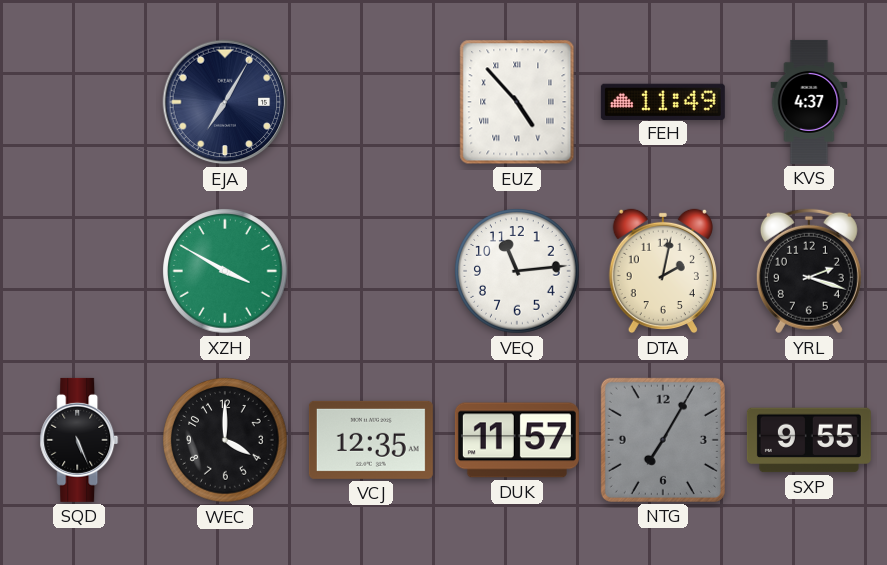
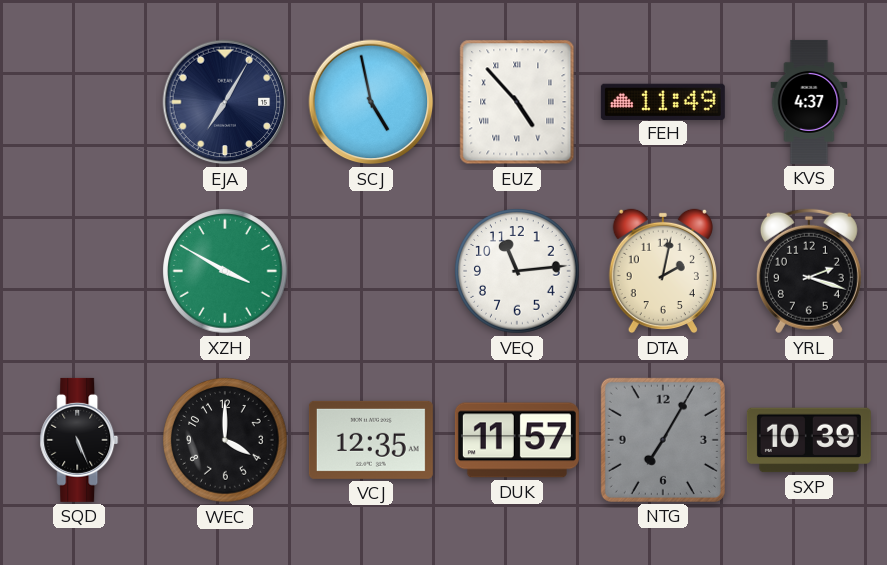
SCJ: none -> 4:58 (371, 102)
SXP: 9:55 -> 10:39 (809, 440)
